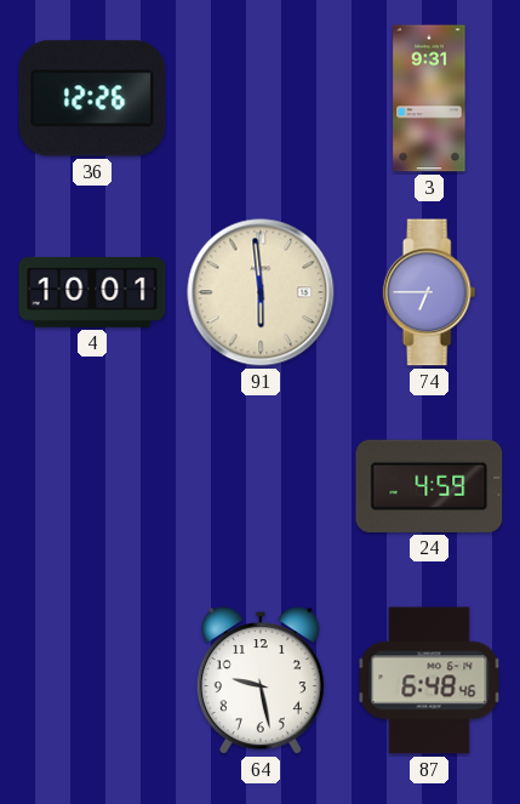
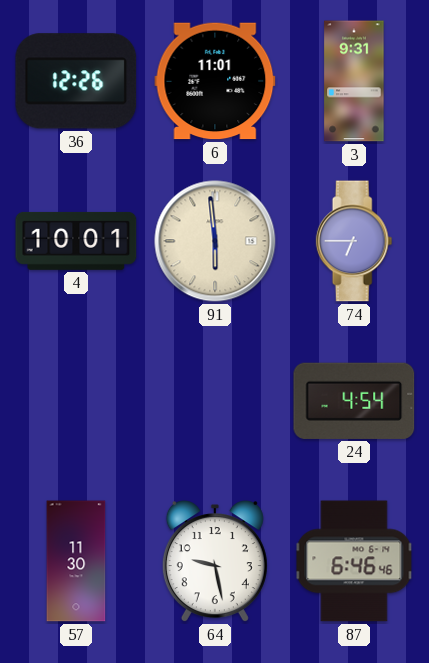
6: none -> 11:01 (215, 81)
24: 4:59 -> 4:54 (354, 401)
57: none -> 11:30 (76, 561)
87: 6:48 -> 6:46 (354, 561)
